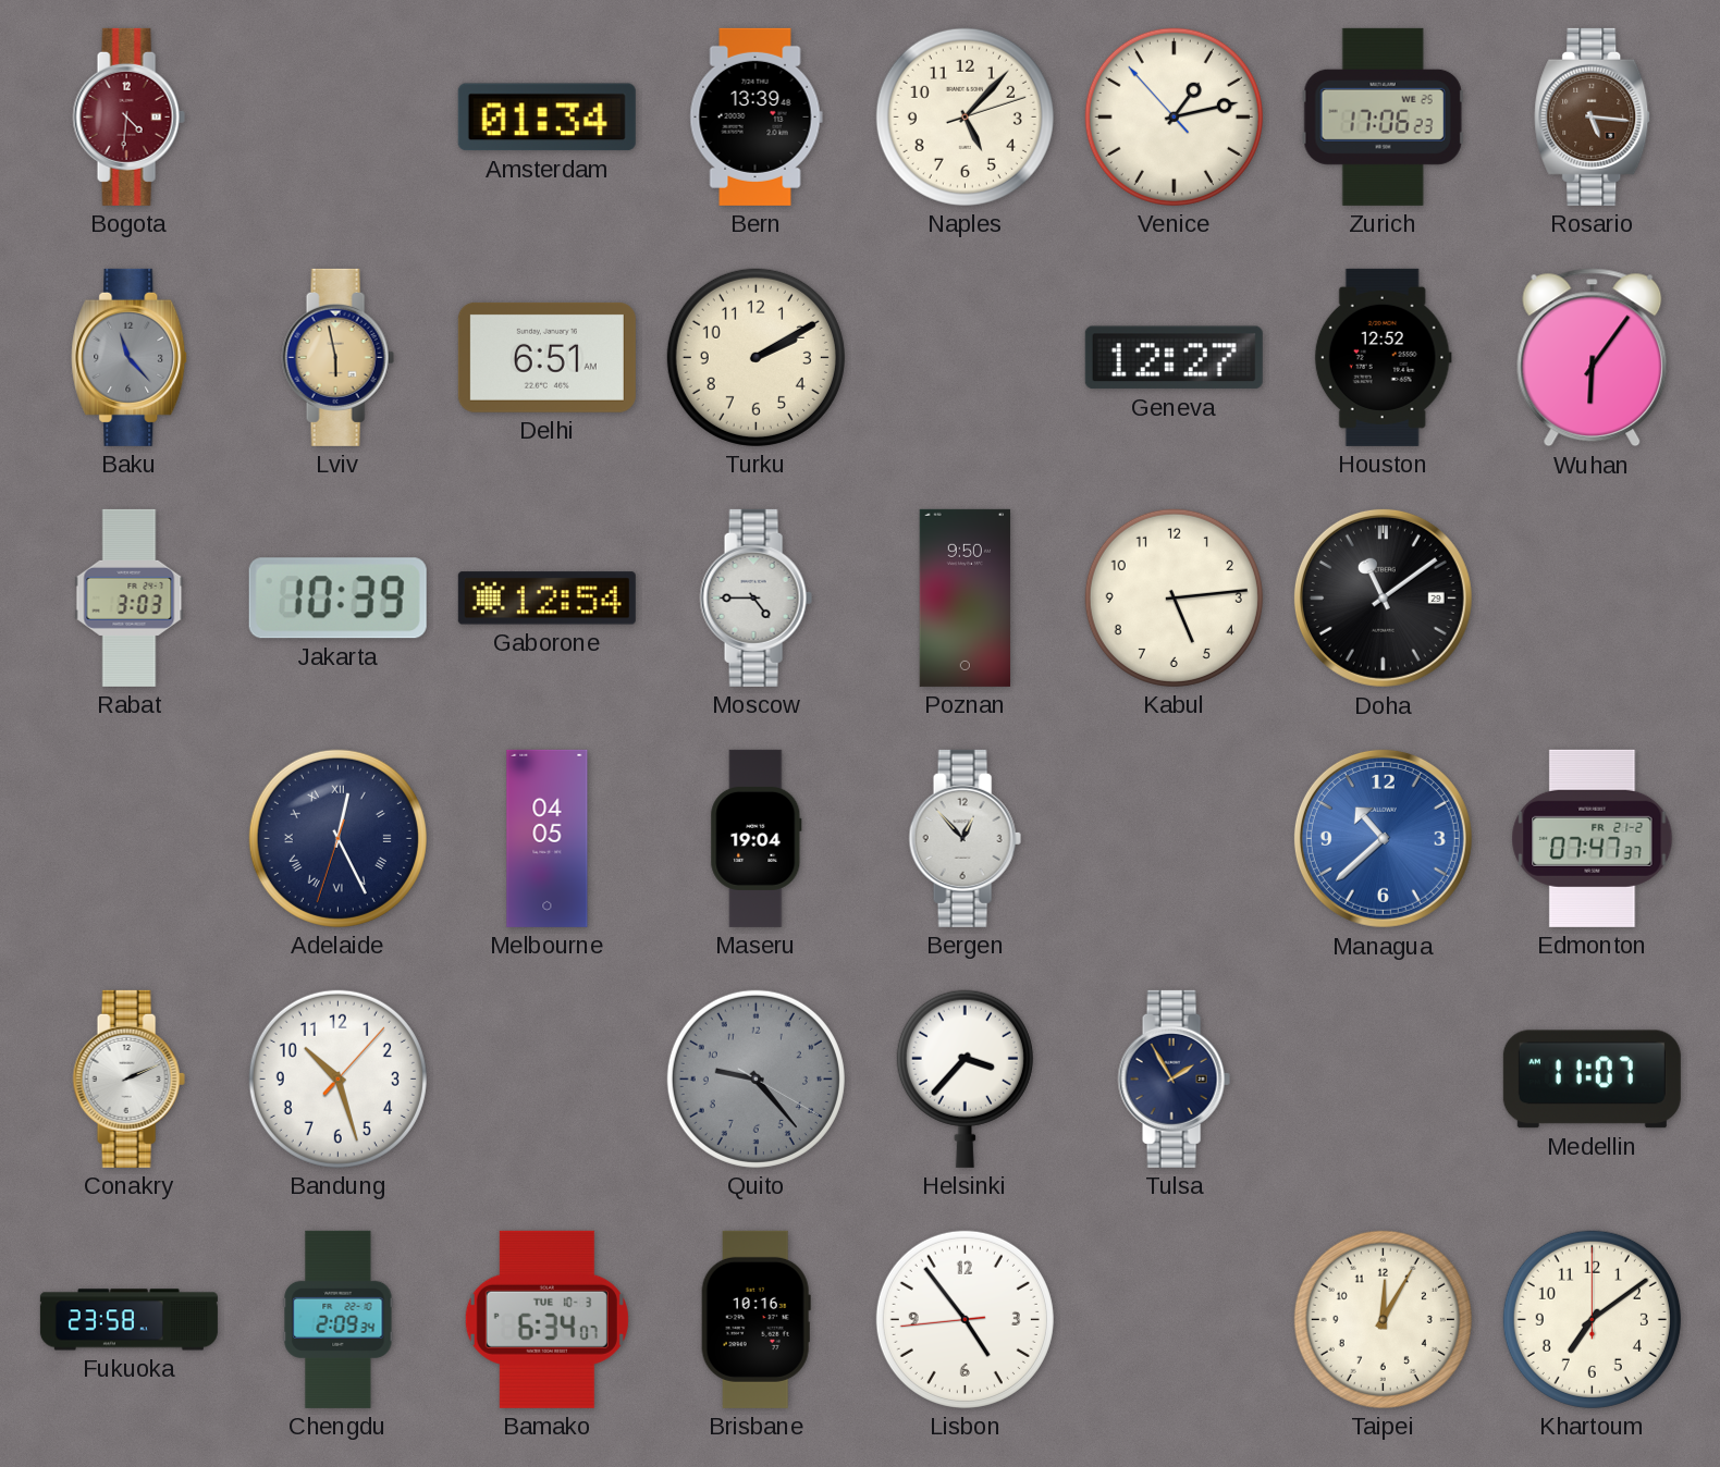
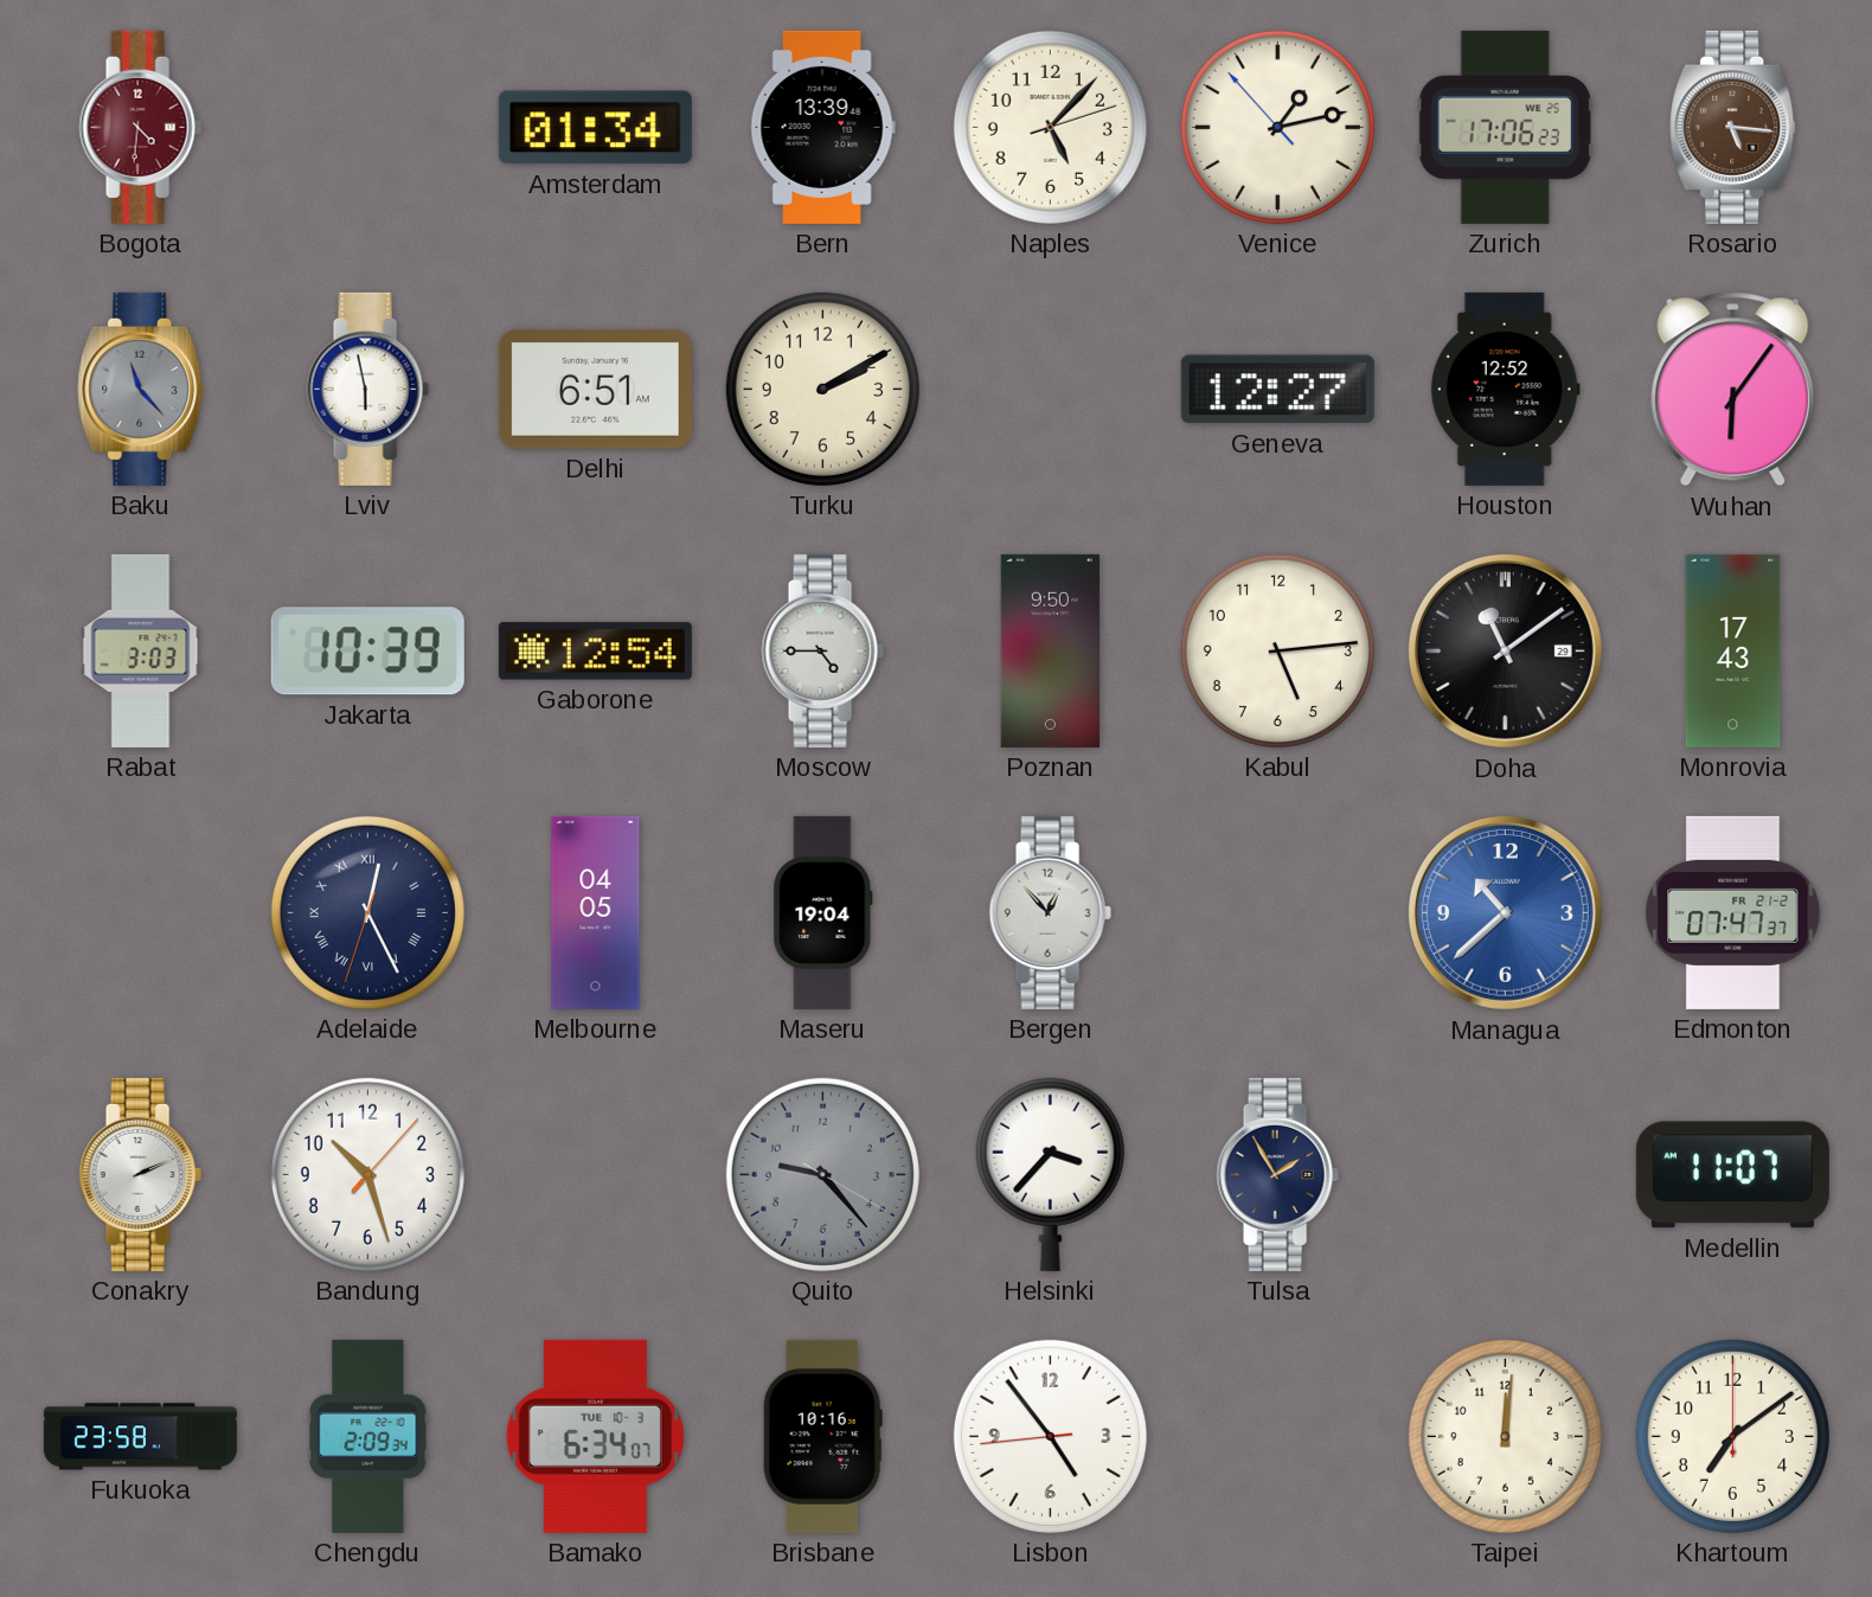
Lviv dial: champagne -> white (367, 389)
Monrovia: none -> 17:43 (1733, 650)
Taipei: 12:05 -> 12:01 (1505, 1436)
